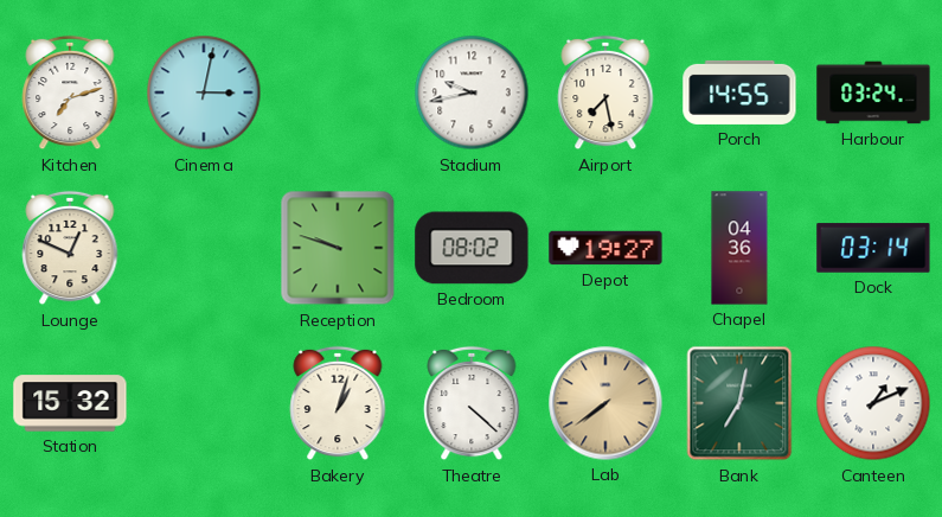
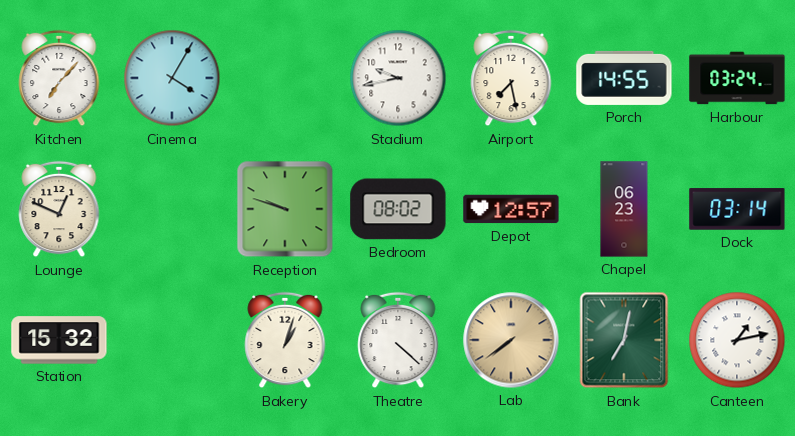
Kitchen: 7:12 -> 7:07 (59, 78)
Cinema: 3:02 -> 4:05 (172, 78)
Depot: 19:27 -> 12:57 (511, 209)
Chapel: 04:36 -> 06:23 (624, 209)
Canteen: 1:11 -> 1:13 (737, 340)
